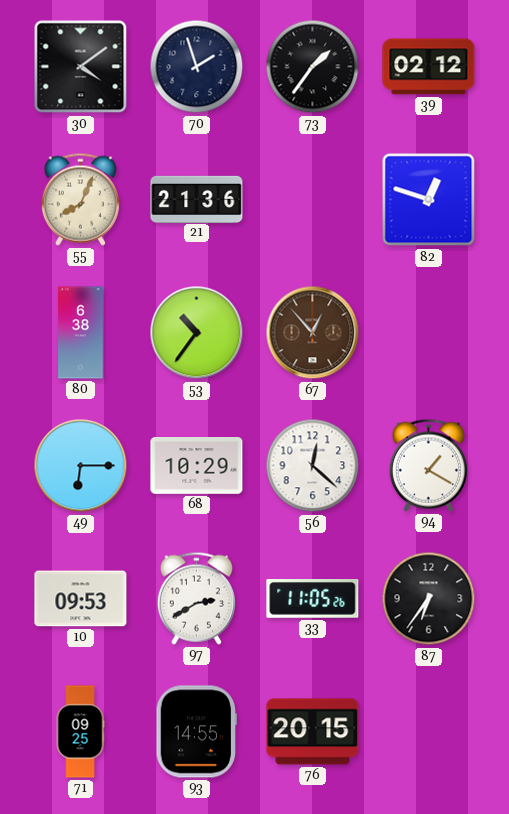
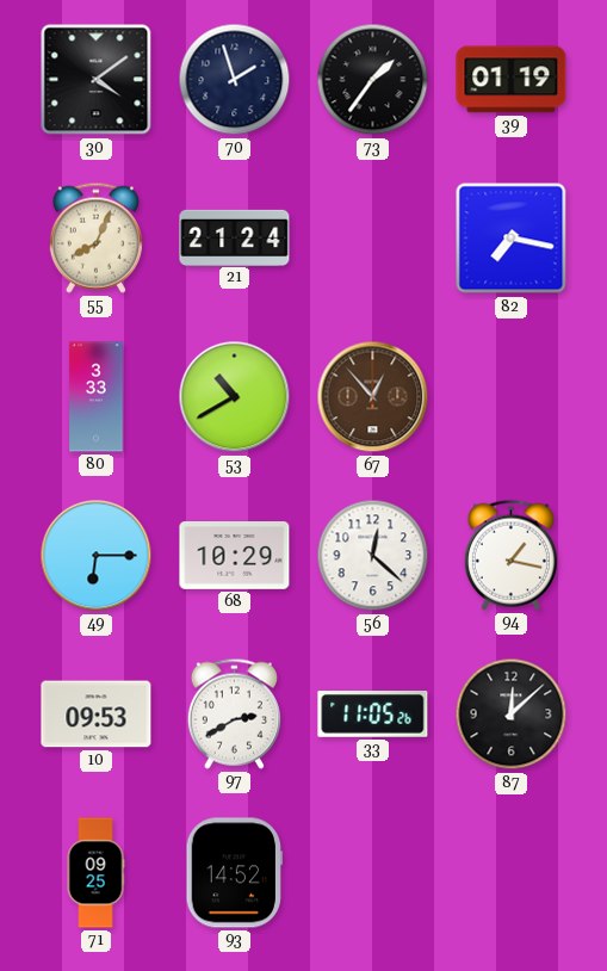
39: 02:12 -> 01:19 (512, 80)
21: 21:36 -> 21:24 (235, 237)
82: 12:48 -> 7:17 (512, 239)
80: 6:38 -> 3:33 (97, 397)
53: 10:36 -> 10:40 (235, 397)
94: 1:20 -> 1:17 (510, 555)
87: 6:36 -> 12:08 (512, 715)
93: 14:55 -> 14:52 (234, 873)
76: 20:15 -> none (313, 732)
